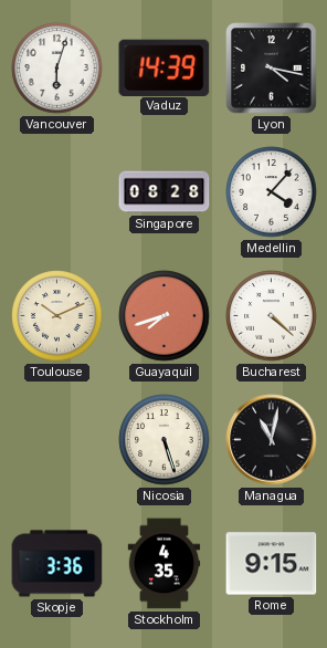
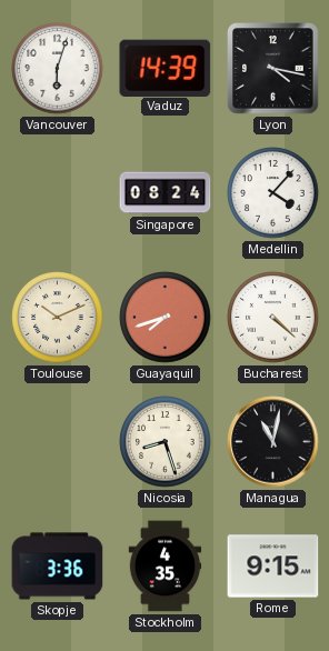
Singapore: 08:28 -> 08:24 (166, 193)
Nicosia: 5:27 -> 8:27 (166, 442)
